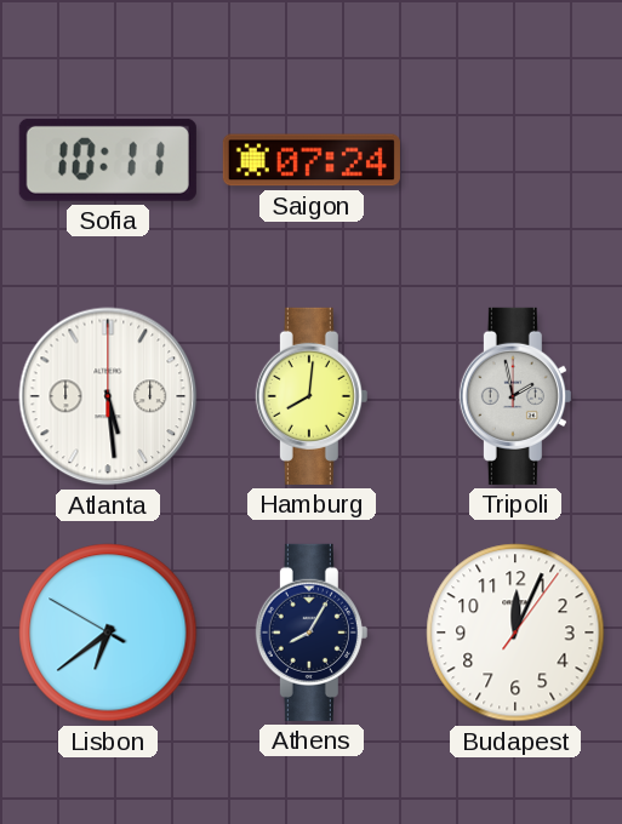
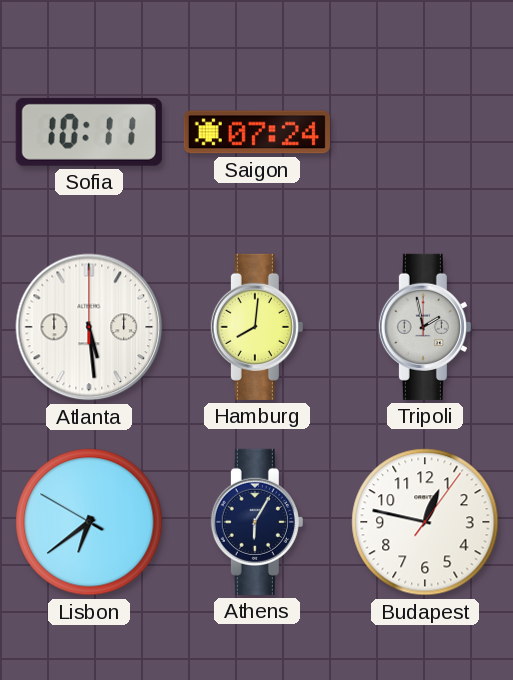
Athens: 8:05 -> 6:05 (257, 522)
Budapest: 12:04 -> 12:47 (425, 522)
